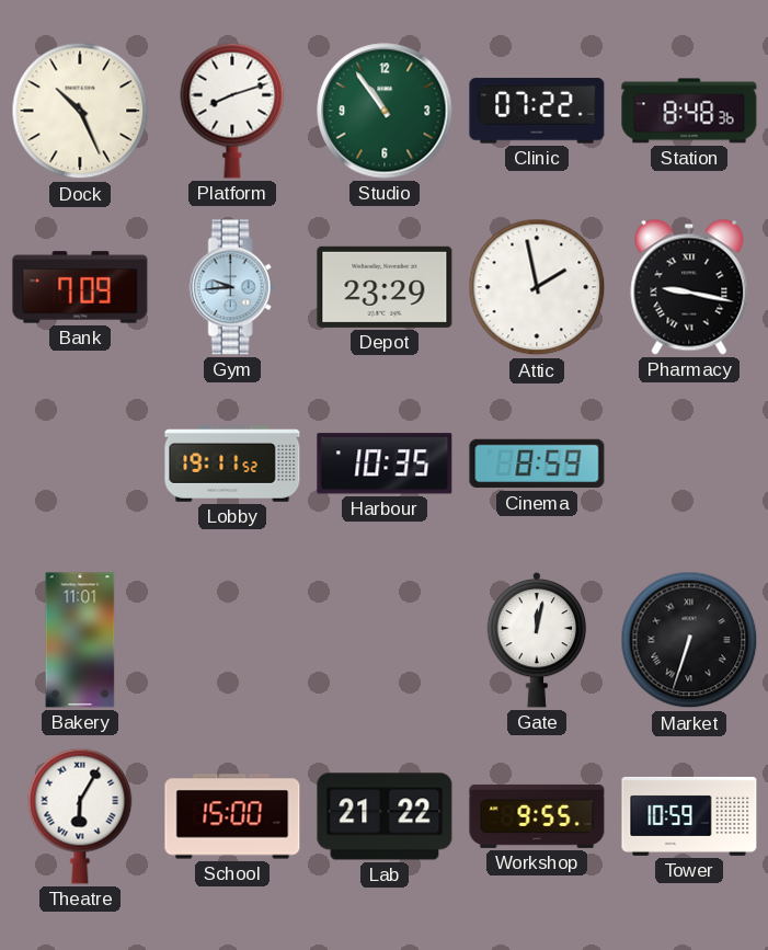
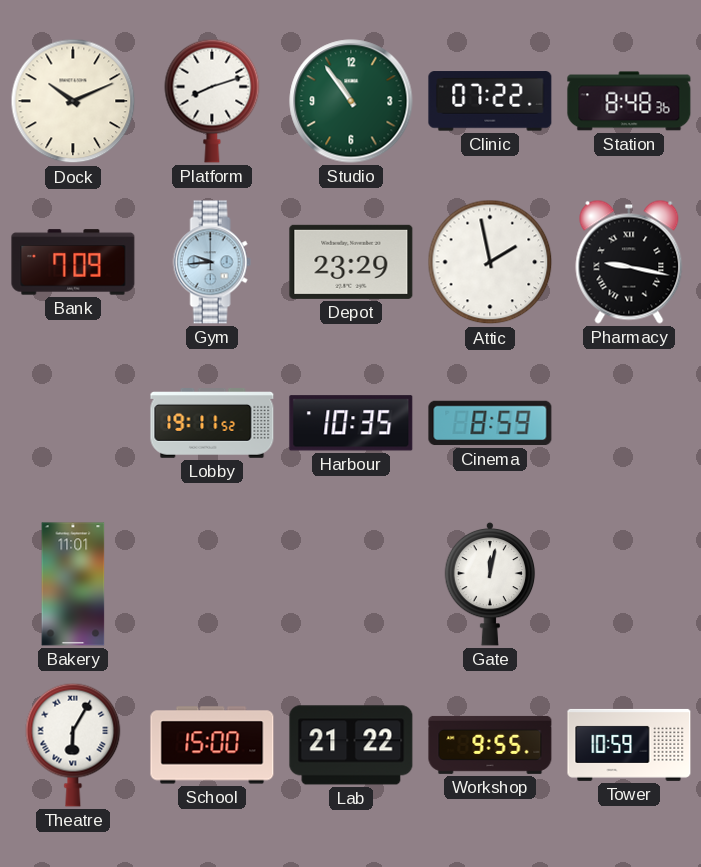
Dock: 10:26 -> 10:11 (73, 101)
Market: 6:33 -> none (689, 640)
